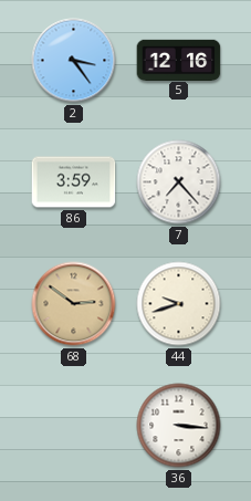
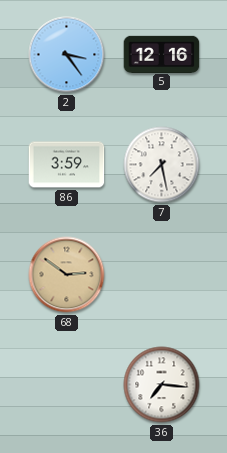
7: 7:23 -> 7:28 (162, 165)
44: 9:42 -> none (179, 304)
36: 3:16 -> 7:16 (162, 385)
